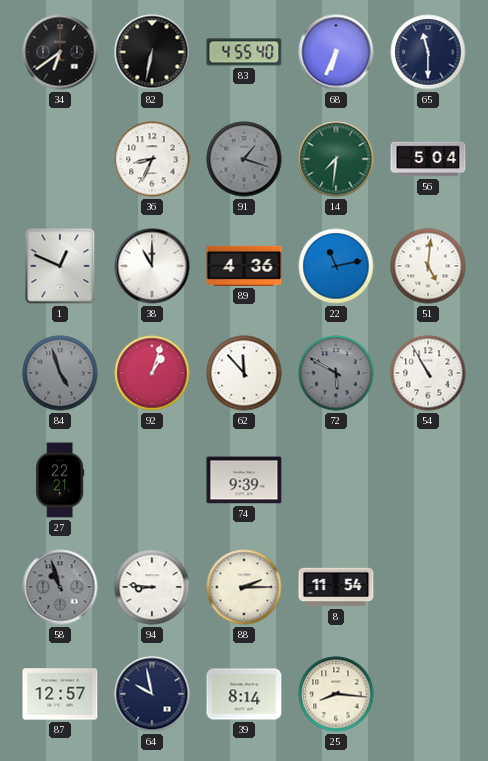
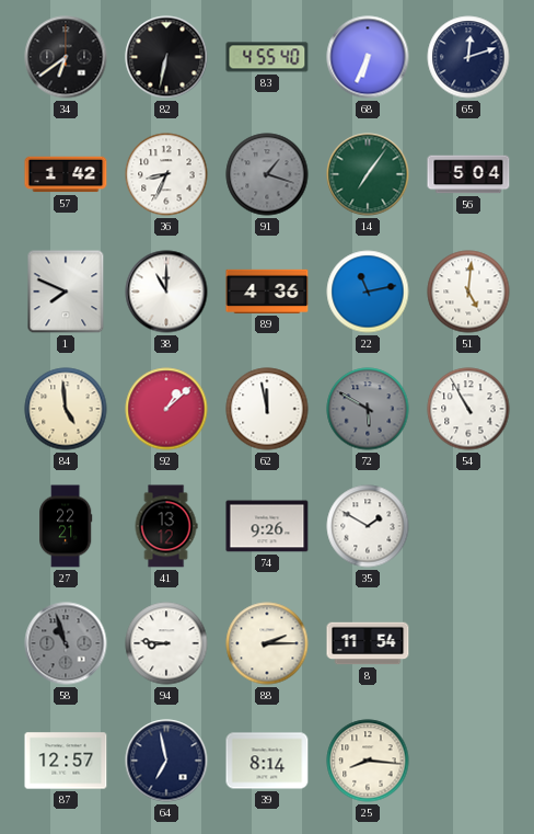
65: 11:30 -> 12:12 (468, 57)
57: none -> 1:42 (66, 174)
14: 7:31 -> 7:06 (368, 174)
1: 12:49 -> 7:49 (66, 292)
84: 4:57 -> 4:59 (66, 409)
84 dial: grey -> cream (66, 409)
92: 1:03 -> 1:08 (166, 409)
62: 11:53 -> 11:58 (267, 409)
41: none -> 13:12 (166, 526)
74: 9:39 -> 9:26 (267, 526)
35: none -> 1:50 (368, 526)
64: 9:58 -> 6:58 (166, 761)
